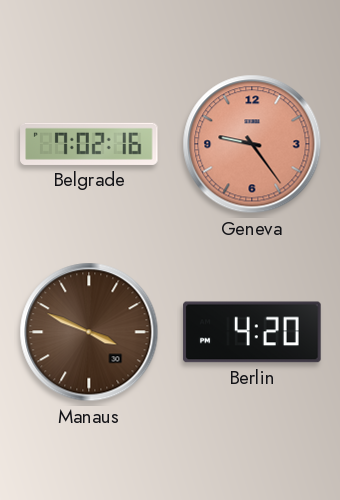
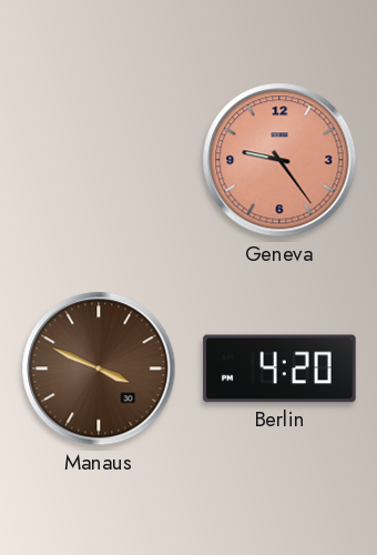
Belgrade: 7:02 -> none (89, 144)
